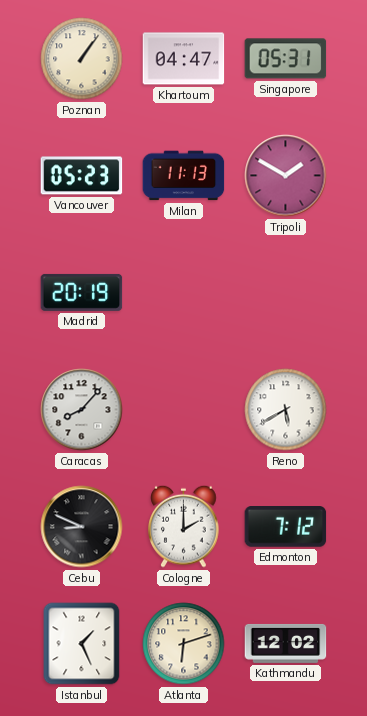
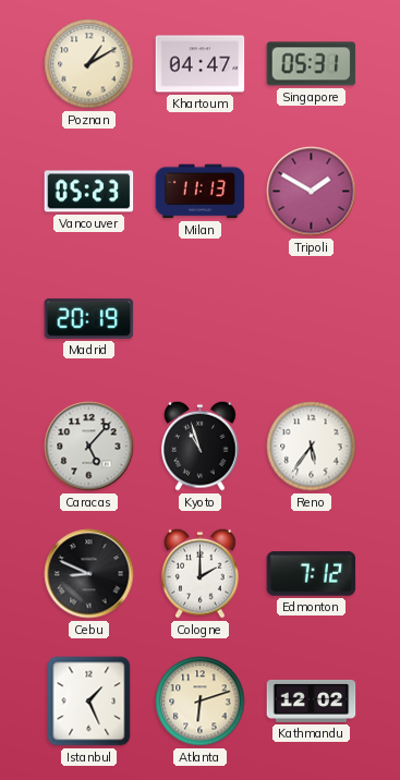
Poznan: 1:06 -> 1:10 (89, 64)
Caracas: 8:07 -> 5:07 (89, 447)
Kyoto: none -> 10:57 (201, 446)
Reno: 5:40 -> 5:36 (312, 447)
